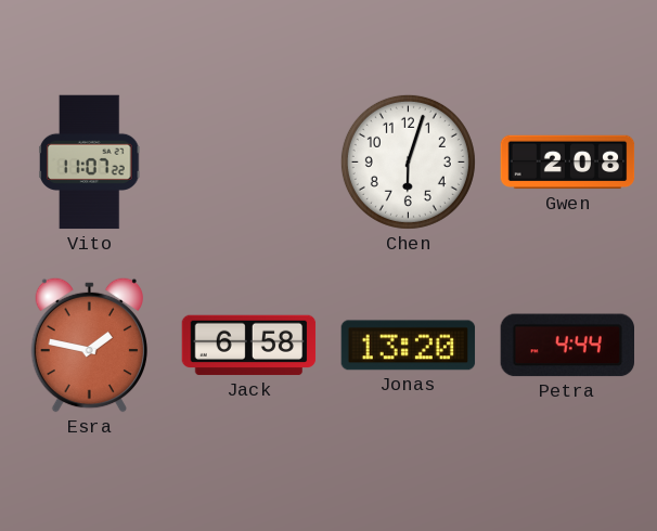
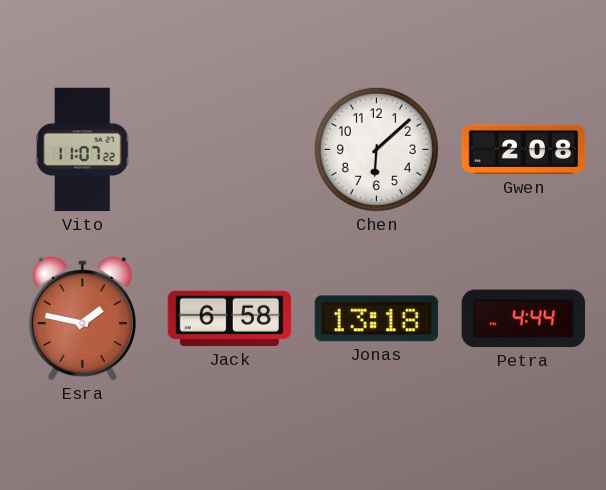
Chen: 6:03 -> 6:08 (376, 149)
Jonas: 13:20 -> 13:18 (377, 319)
